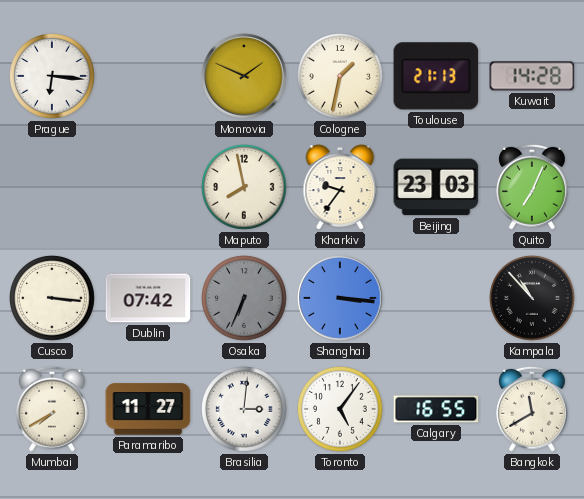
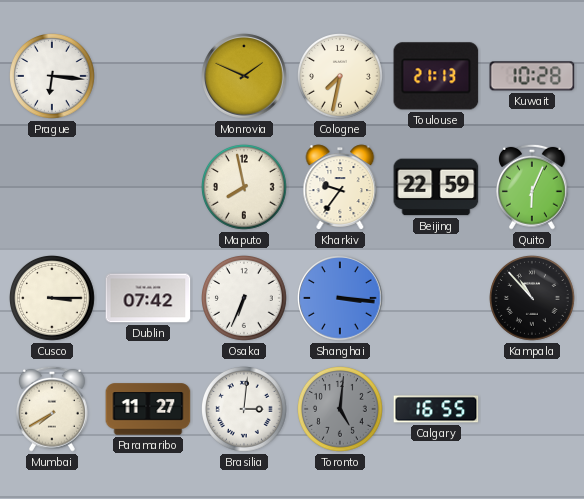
Cologne: 1:32 -> 7:32 (341, 77)
Kuwait: 14:28 -> 10:28 (532, 76)
Beijing: 23:03 -> 22:59 (436, 187)
Quito: 7:04 -> 6:04 (533, 187)
Cusco: 3:16 -> 3:15 (53, 299)
Osaka dial: grey -> white (245, 299)
Toronto: 5:06 -> 5:01 (341, 410)
Toronto dial: white -> grey (341, 410)
Bangkok: 11:40 -> none (533, 409)
